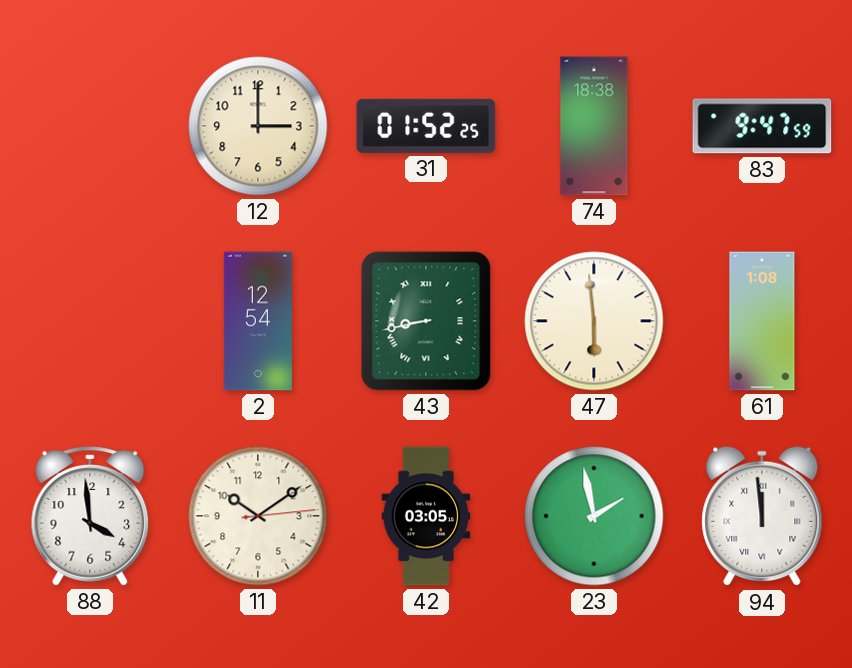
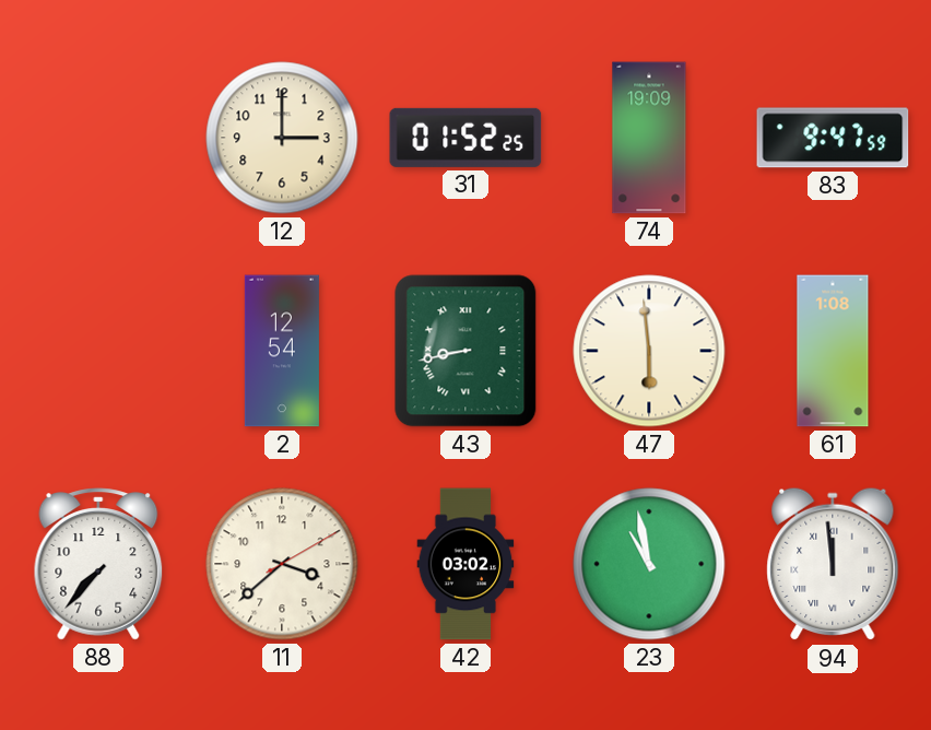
74: 18:38 -> 19:09 (649, 138)
88: 3:59 -> 7:37 (98, 564)
11: 10:09 -> 3:38 (282, 564)
42: 03:05 -> 03:02 (465, 564)
23: 1:58 -> 10:58 (649, 564)
